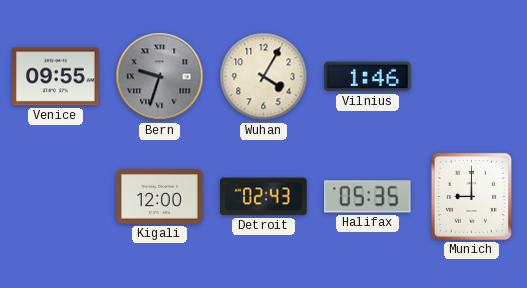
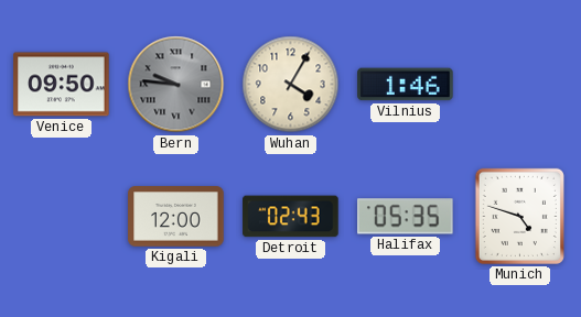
Venice: 09:55 -> 09:50 (62, 85)
Bern: 9:33 -> 9:46 (176, 85)
Munich: 9:00 -> 4:48 (519, 216)
